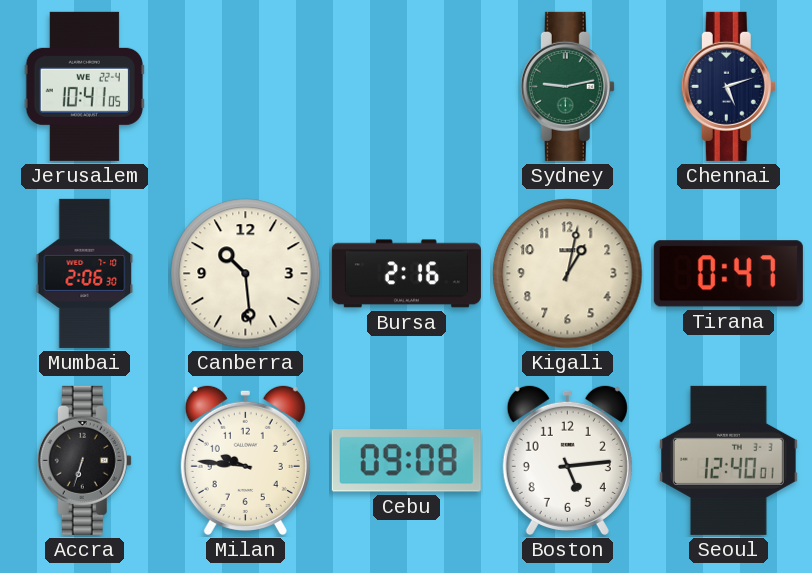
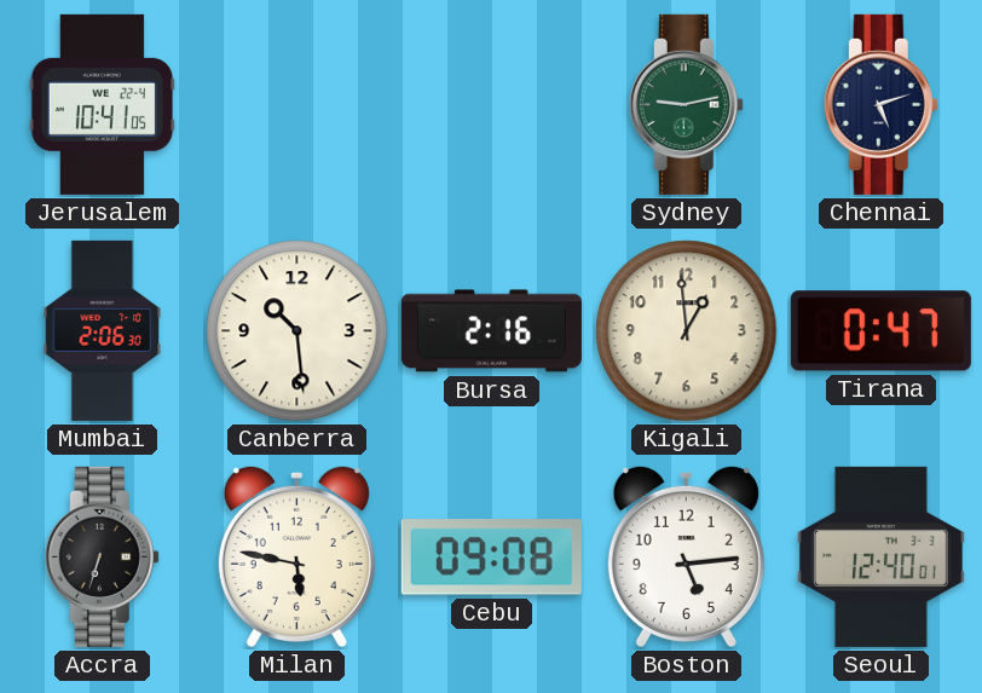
Kigali: 1:02 -> 12:59 (687, 331)
Milan: 9:46 -> 5:47 (296, 556)
